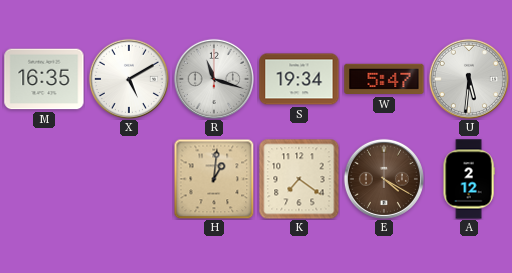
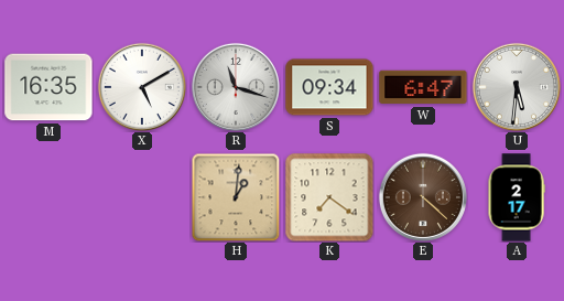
S: 19:34 -> 09:34 (329, 87)
W: 5:47 -> 6:47 (423, 87)
E: 4:20 -> 4:22 (423, 197)
A: 2:12 -> 2:17 (517, 197)
